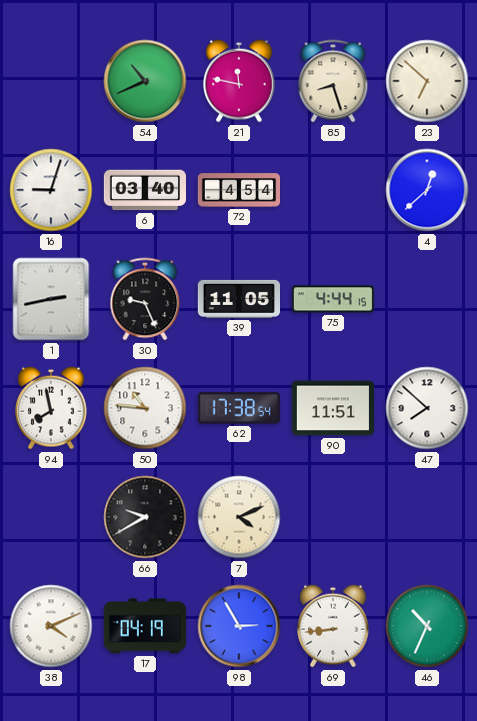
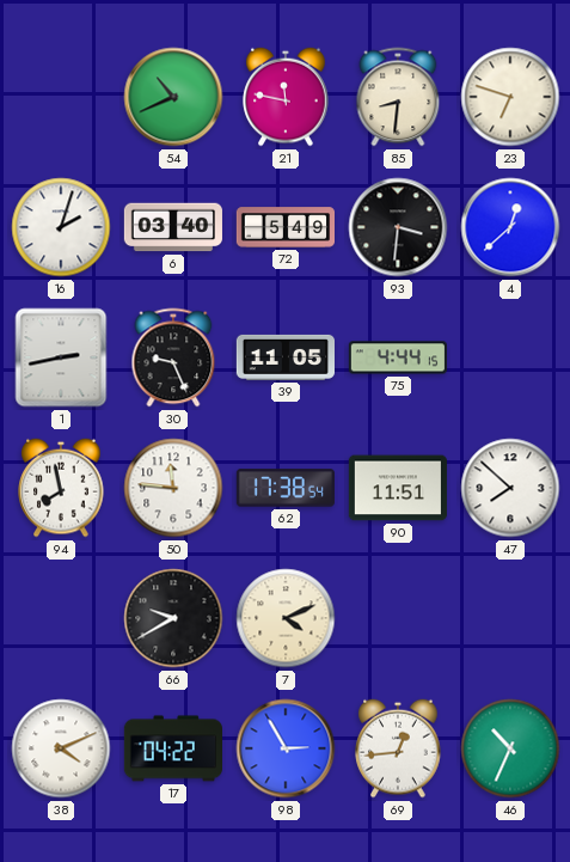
85: 8:27 -> 8:31 (398, 97)
23: 6:52 -> 6:48 (510, 97)
16: 9:03 -> 2:03 (61, 227)
72: 4:54 -> 5:49 (284, 227)
93: none -> 3:31 (398, 227)
50: 10:46 -> 11:46 (173, 488)
17: 04:19 -> 04:22 (172, 748)
69: 8:44 -> 12:44 (398, 748)
